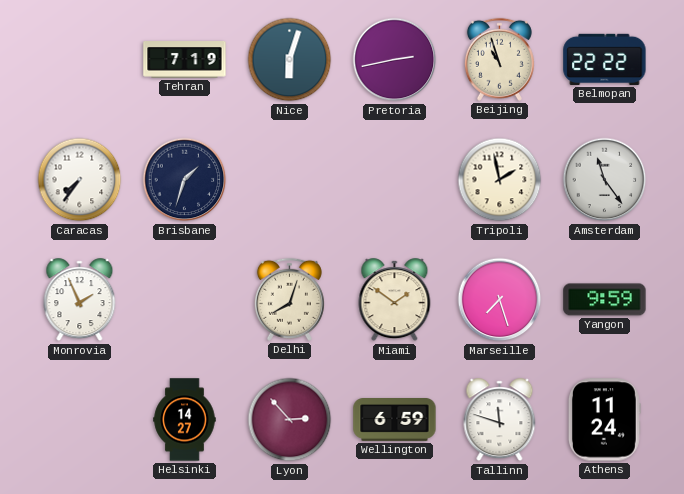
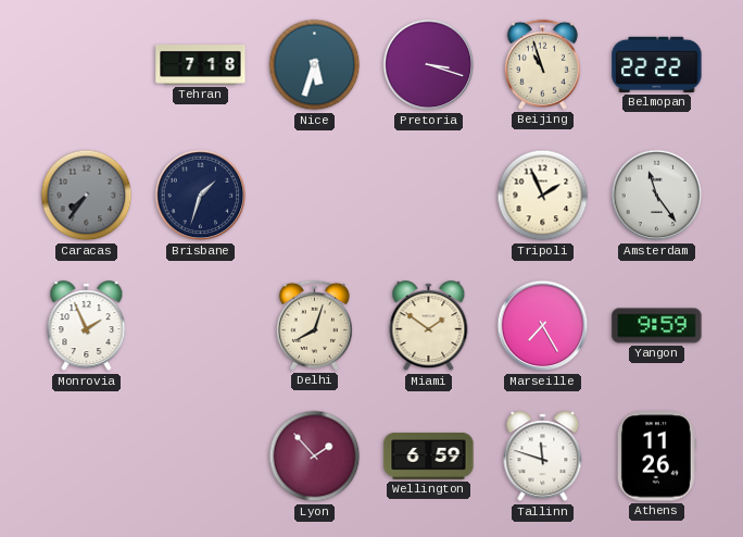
Tehran: 7:19 -> 7:18 (201, 65)
Nice: 6:03 -> 5:33 (315, 65)
Pretoria: 2:43 -> 3:18 (429, 65)
Caracas dial: white -> grey (87, 196)
Tripoli: 1:58 -> 1:56 (543, 196)
Marseille: 7:27 -> 7:25 (543, 326)
Helsinki: 14:27 -> none (185, 420)
Lyon: 2:53 -> 1:53 (315, 457)
Athens: 11:24 -> 11:26 (656, 457)
